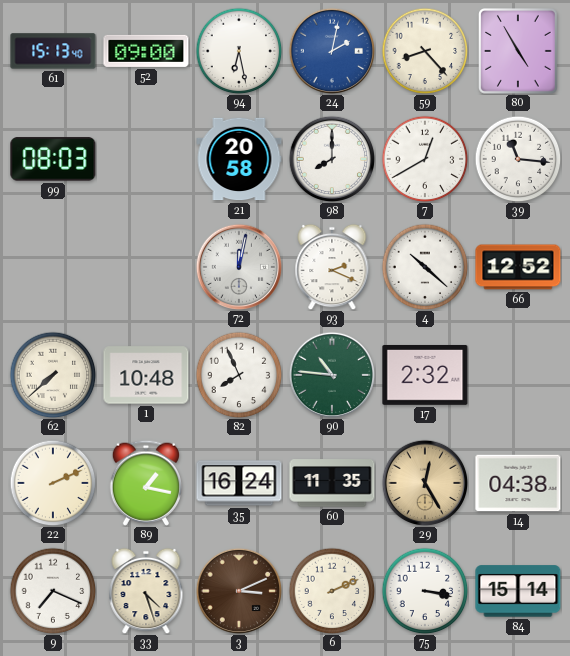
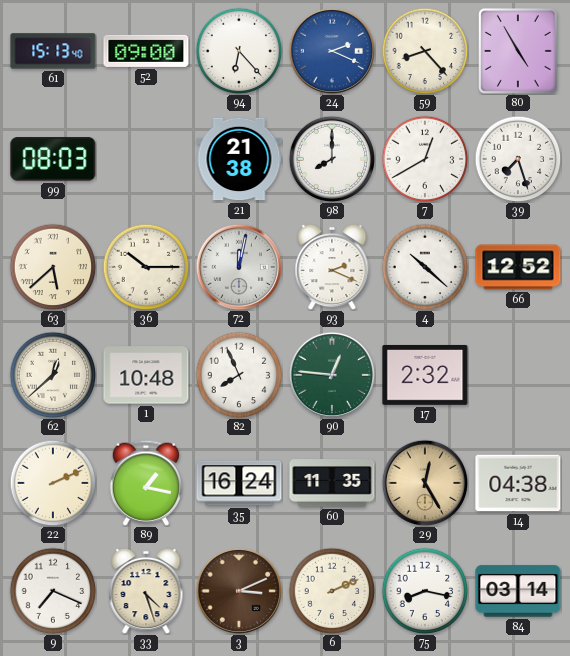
94: 6:28 -> 6:23 (239, 51)
24: 2:02 -> 2:19 (332, 51)
21: 20:58 -> 21:38 (239, 159)
39: 11:16 -> 7:27 (518, 159)
63: none -> 5:38 (53, 267)
36: none -> 10:15 (146, 267)
62: 7:38 -> 12:38 (53, 375)
90: 10:46 -> 12:46 (332, 375)
75: 3:17 -> 8:17 (425, 591)
84: 15:14 -> 03:14 (518, 591)
